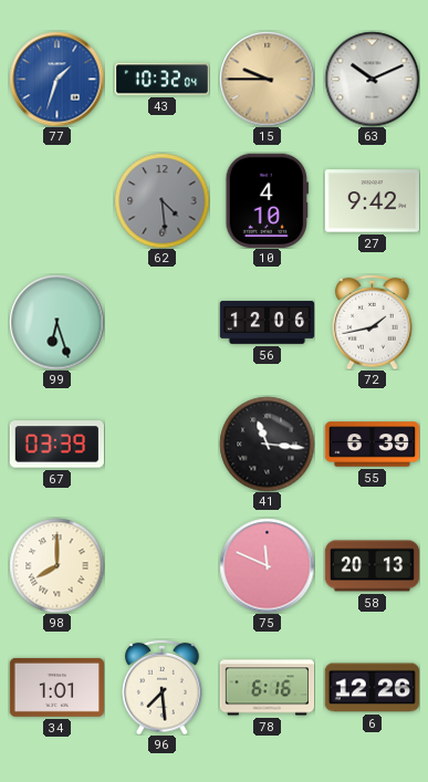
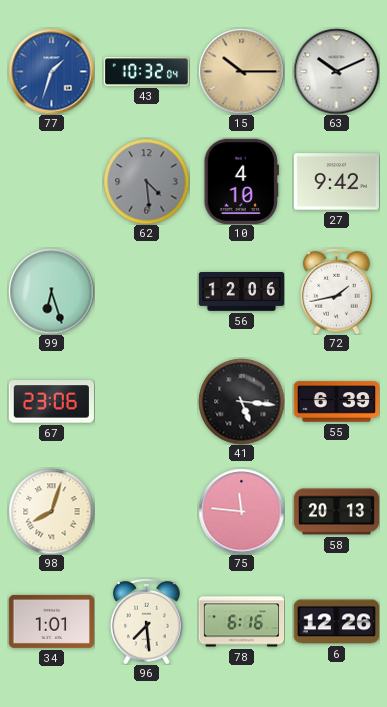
15: 9:45 -> 10:15 (241, 71)
67: 03:39 -> 23:06 (51, 402)
41: 11:16 -> 5:16 (241, 401)
98: 8:00 -> 8:03 (51, 511)
75: 11:49 -> 11:46 (241, 511)
